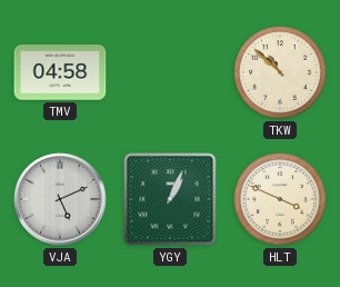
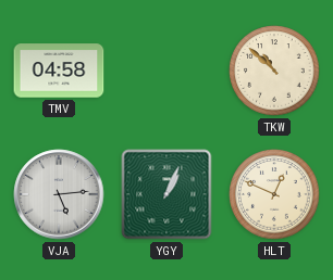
VJA: 5:11 -> 5:14 (59, 194)
HLT: 3:49 -> 12:49 (274, 194)
